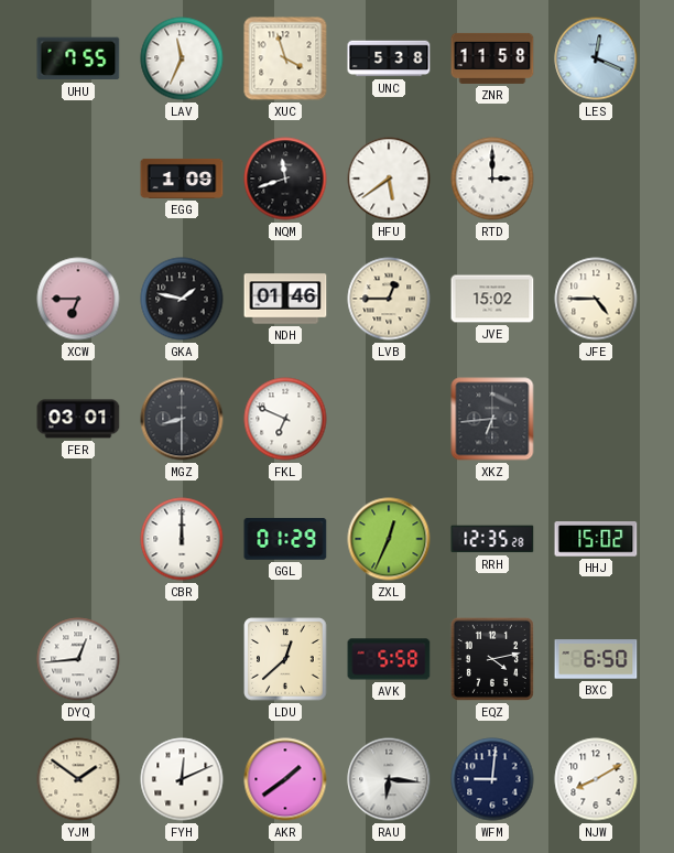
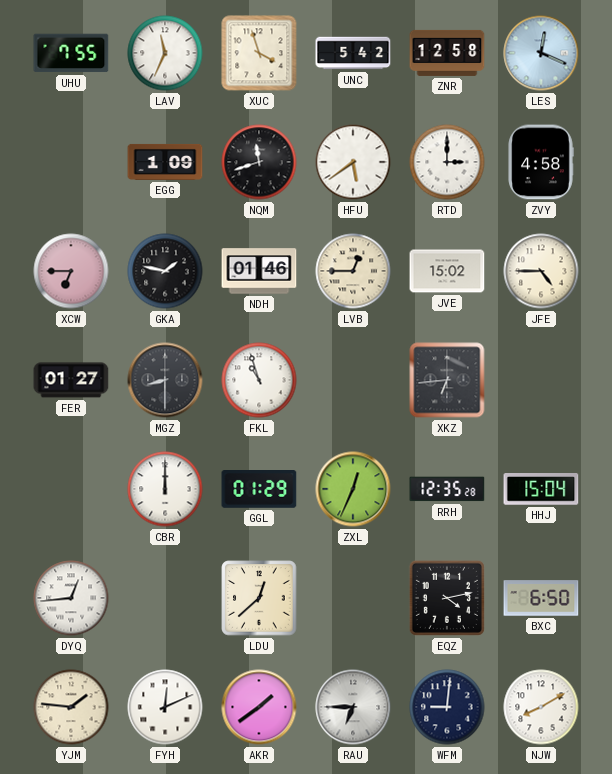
UNC: 5:38 -> 5:42 (353, 53)
ZNR: 11:58 -> 12:58 (447, 53)
ZVY: none -> 4:58 (541, 162)
FER: 03:01 -> 01:27 (71, 380)
FKL: 6:49 -> 10:57 (259, 380)
HHJ: 15:02 -> 15:04 (541, 489)
AVK: 5:58 -> none (389, 659)
YJM: 1:51 -> 1:46 (71, 707)
RAU: 6:16 -> 6:45 (353, 707)
